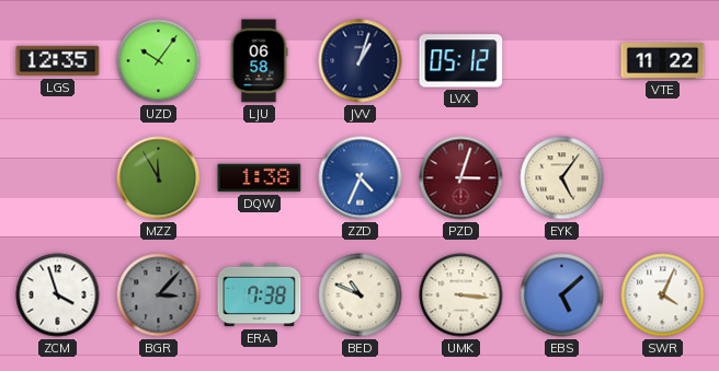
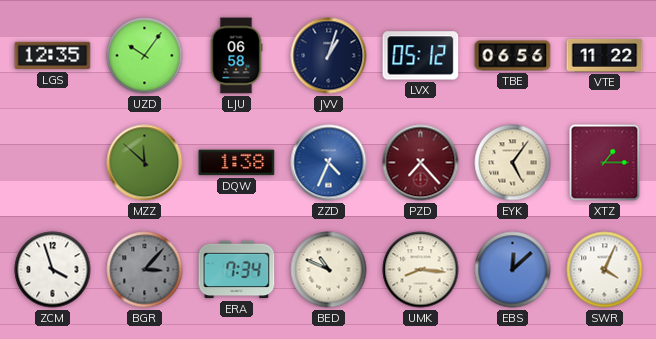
TBE: none -> 06:56 (513, 56)
MZZ: 11:55 -> 11:52 (145, 163)
PZD: 3:03 -> 7:23 (421, 163)
XTZ: none -> 1:15 (605, 163)
ERA: 7:38 -> 7:34 (237, 270)
UMK: 3:16 -> 8:16 (421, 270)
EBS: 5:08 -> 12:08 (513, 270)
